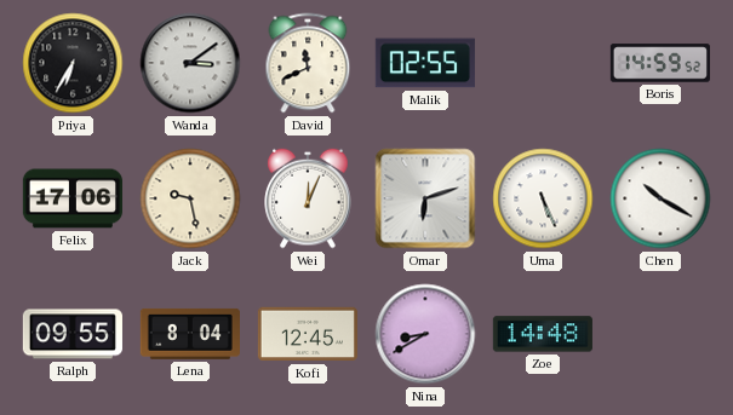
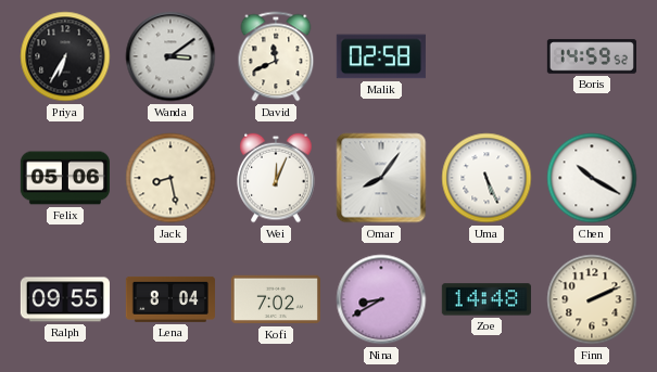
Malik: 02:55 -> 02:58 (381, 56)
Felix: 17:06 -> 05:06 (65, 178)
Jack: 9:28 -> 8:28 (170, 178)
Omar: 6:12 -> 8:06 (381, 178)
Kofi: 12:45 -> 7:02 (276, 299)
Finn: none -> 2:11 (592, 299)
